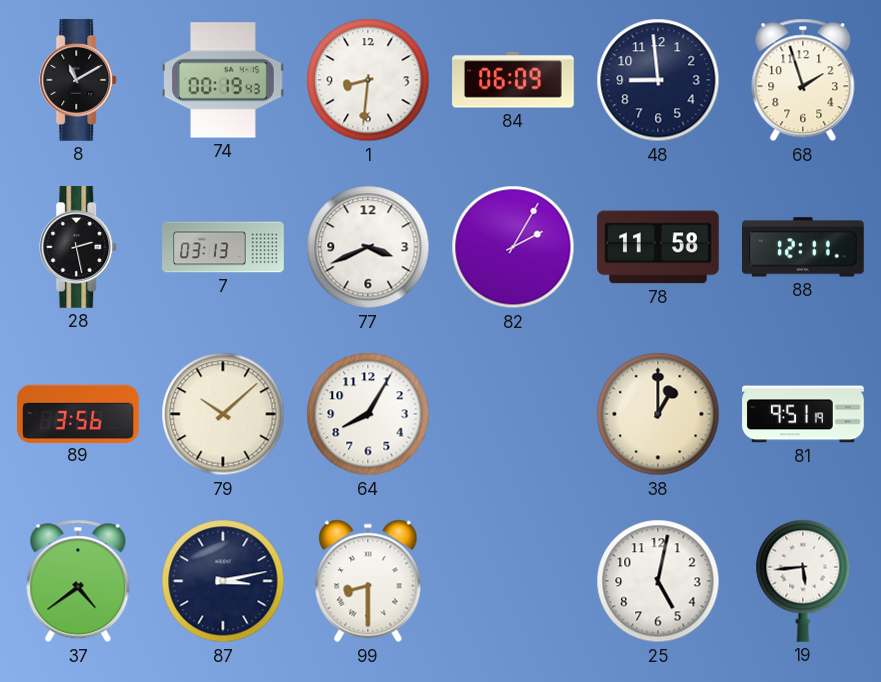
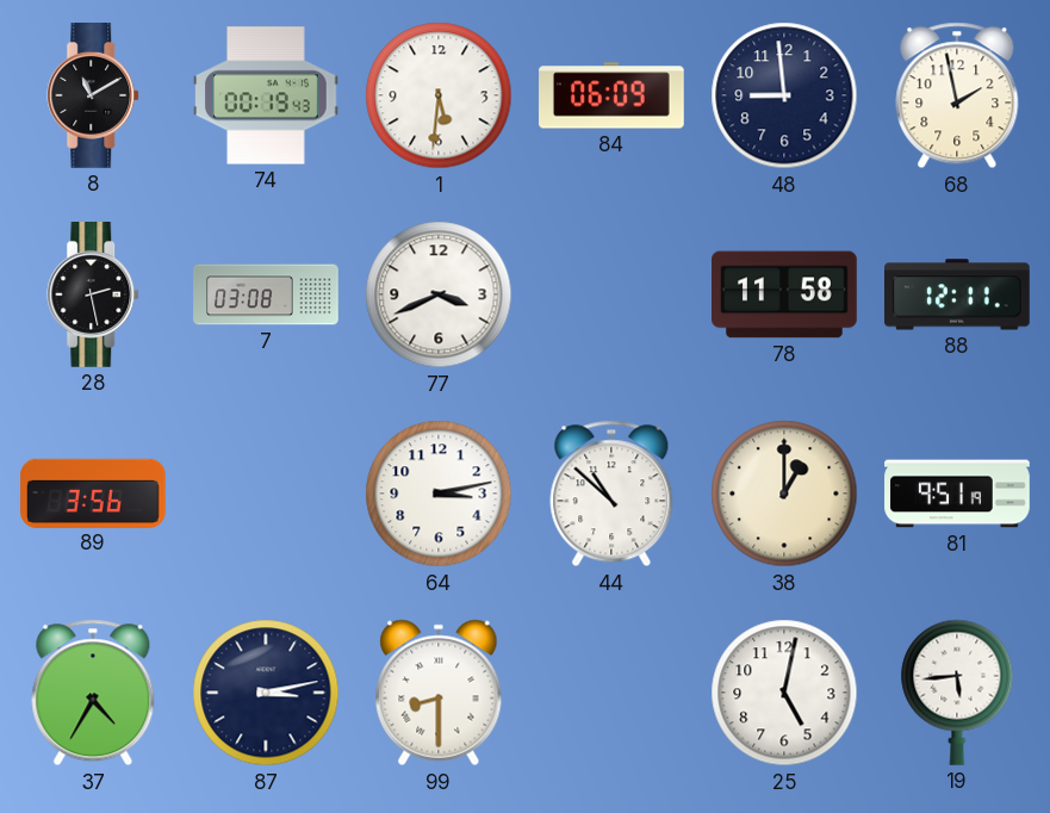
1: 8:31 -> 5:31 (439, 95)
68: 1:57 -> 1:58 (957, 95)
7: 03:13 -> 03:08 (266, 294)
82: 2:05 -> none (513, 247)
79: 10:08 -> none (223, 414)
64: 8:05 -> 3:13 (439, 494)
44: none -> 10:52 (611, 494)
37: 4:39 -> 4:35 (93, 693)
